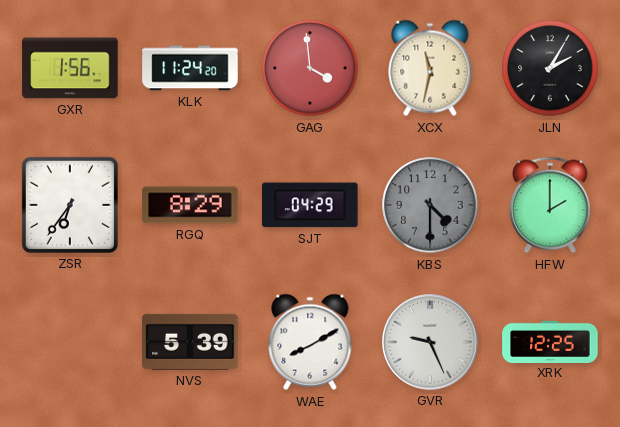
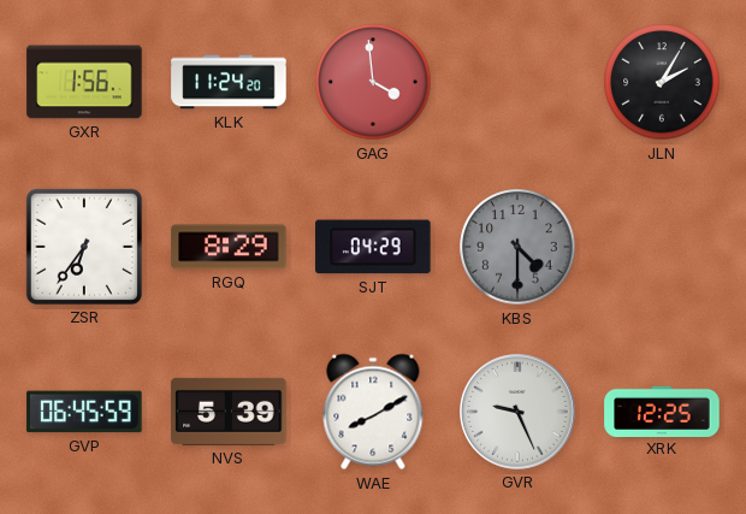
XCX: 11:32 -> none (430, 68)
HFW: 2:00 -> none (550, 205)
GVP: none -> 06:45 (84, 412)
